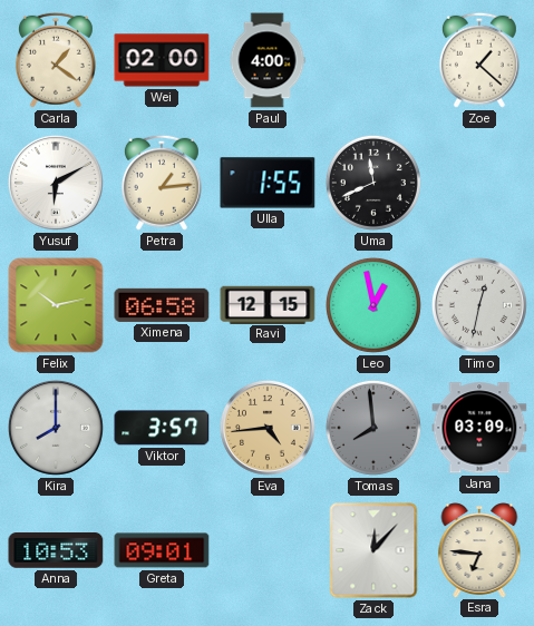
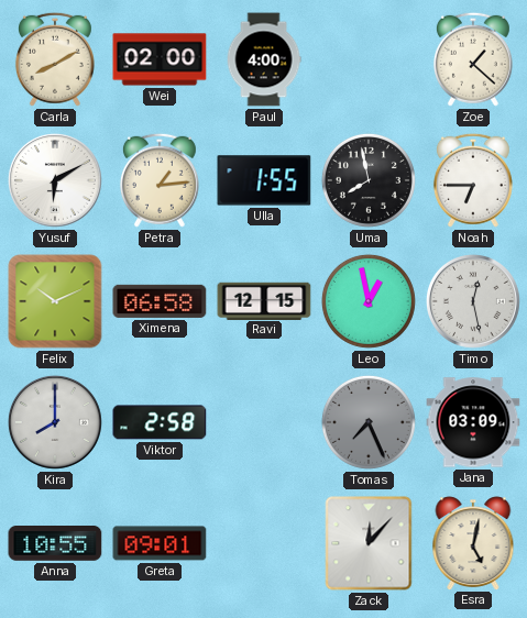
Carla: 1:21 -> 8:10 (55, 59)
Uma: 11:41 -> 7:58 (369, 180)
Noah: none -> 6:45 (473, 180)
Felix: 10:13 -> 10:11 (55, 301)
Timo: 12:32 -> 12:28 (473, 301)
Viktor: 3:57 -> 2:58 (160, 422)
Eva: 4:44 -> none (268, 428)
Tomas: 7:59 -> 7:26 (369, 422)
Anna: 10:53 -> 10:55 (55, 544)
Esra: 6:46 -> 5:02 (473, 543)
